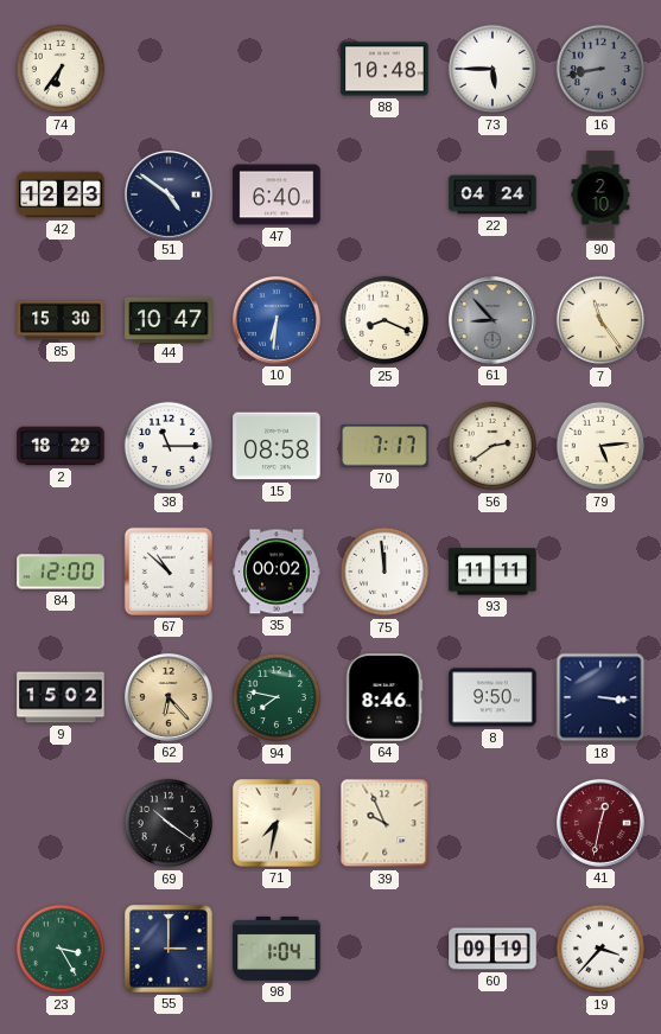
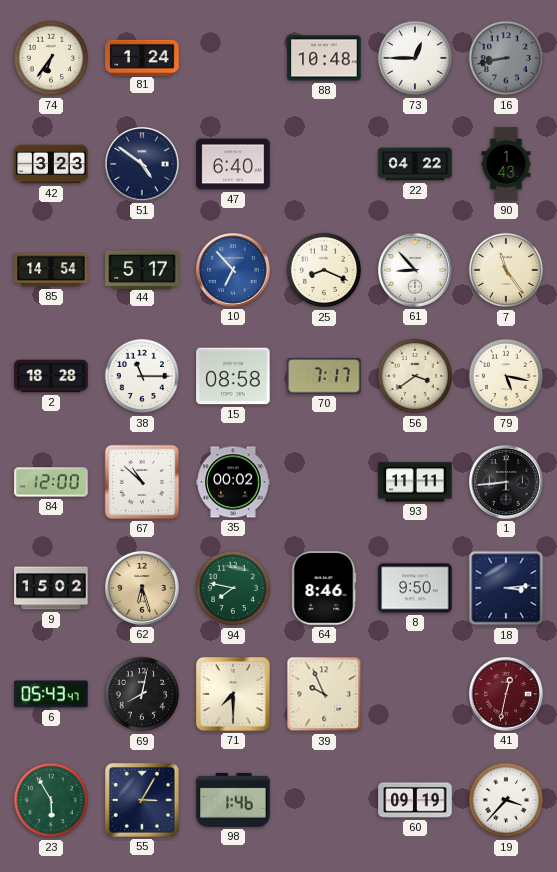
81: none -> 1:24 (142, 57)
73: 5:45 -> 12:45 (415, 58)
42: 12:23 -> 3:23 (51, 164)
22: 04:24 -> 04:22 (415, 164)
90: 2:10 -> 1:43 (506, 164)
85: 15:30 -> 14:54 (51, 270)
44: 10:47 -> 5:17 (142, 269)
10: 6:31 -> 6:53 (234, 271)
61 dial: grey -> white (416, 271)
2: 18:29 -> 18:28 (51, 376)
56: 2:39 -> 3:39 (415, 376)
79: 5:14 -> 5:17 (506, 376)
75: 11:59 -> none (384, 572)
1: none -> 8:44 (507, 483)
62: 6:23 -> 6:27 (143, 589)
18: 3:16 -> 3:14 (506, 588)
6: none -> 05:43 (51, 694)
69: 10:21 -> 8:02 (142, 694)
71: 7:32 -> 7:30 (234, 695)
23: 3:25 -> 5:55 (51, 800)
55: 3:00 -> 3:05 (143, 801)
98: 1:04 -> 1:46 (233, 800)
